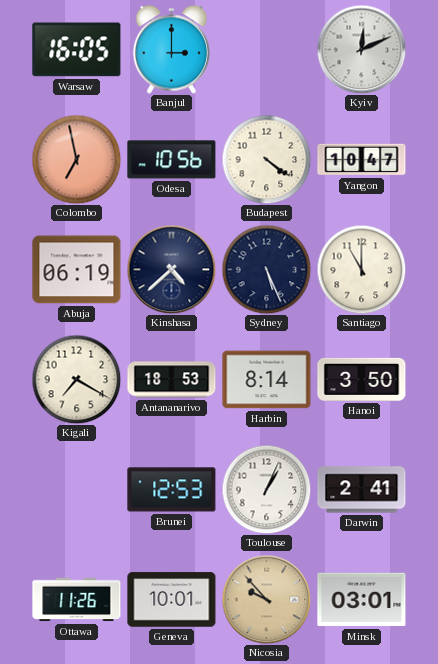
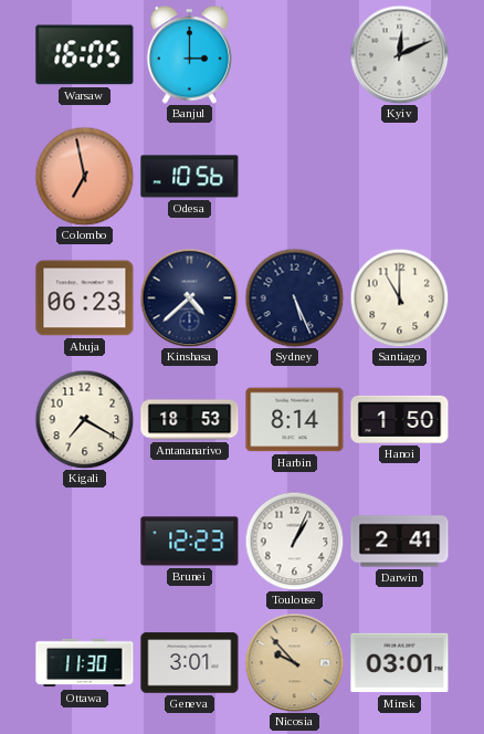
Budapest: 4:21 -> none (266, 159)
Yangon: 10:47 -> none (362, 160)
Abuja: 06:19 -> 06:23 (85, 298)
Hanoi: 3:50 -> 1:50 (400, 419)
Brunei: 12:53 -> 12:23 (190, 542)
Ottawa: 11:26 -> 11:30 (85, 663)
Geneva: 10:01 -> 3:01 (190, 663)
